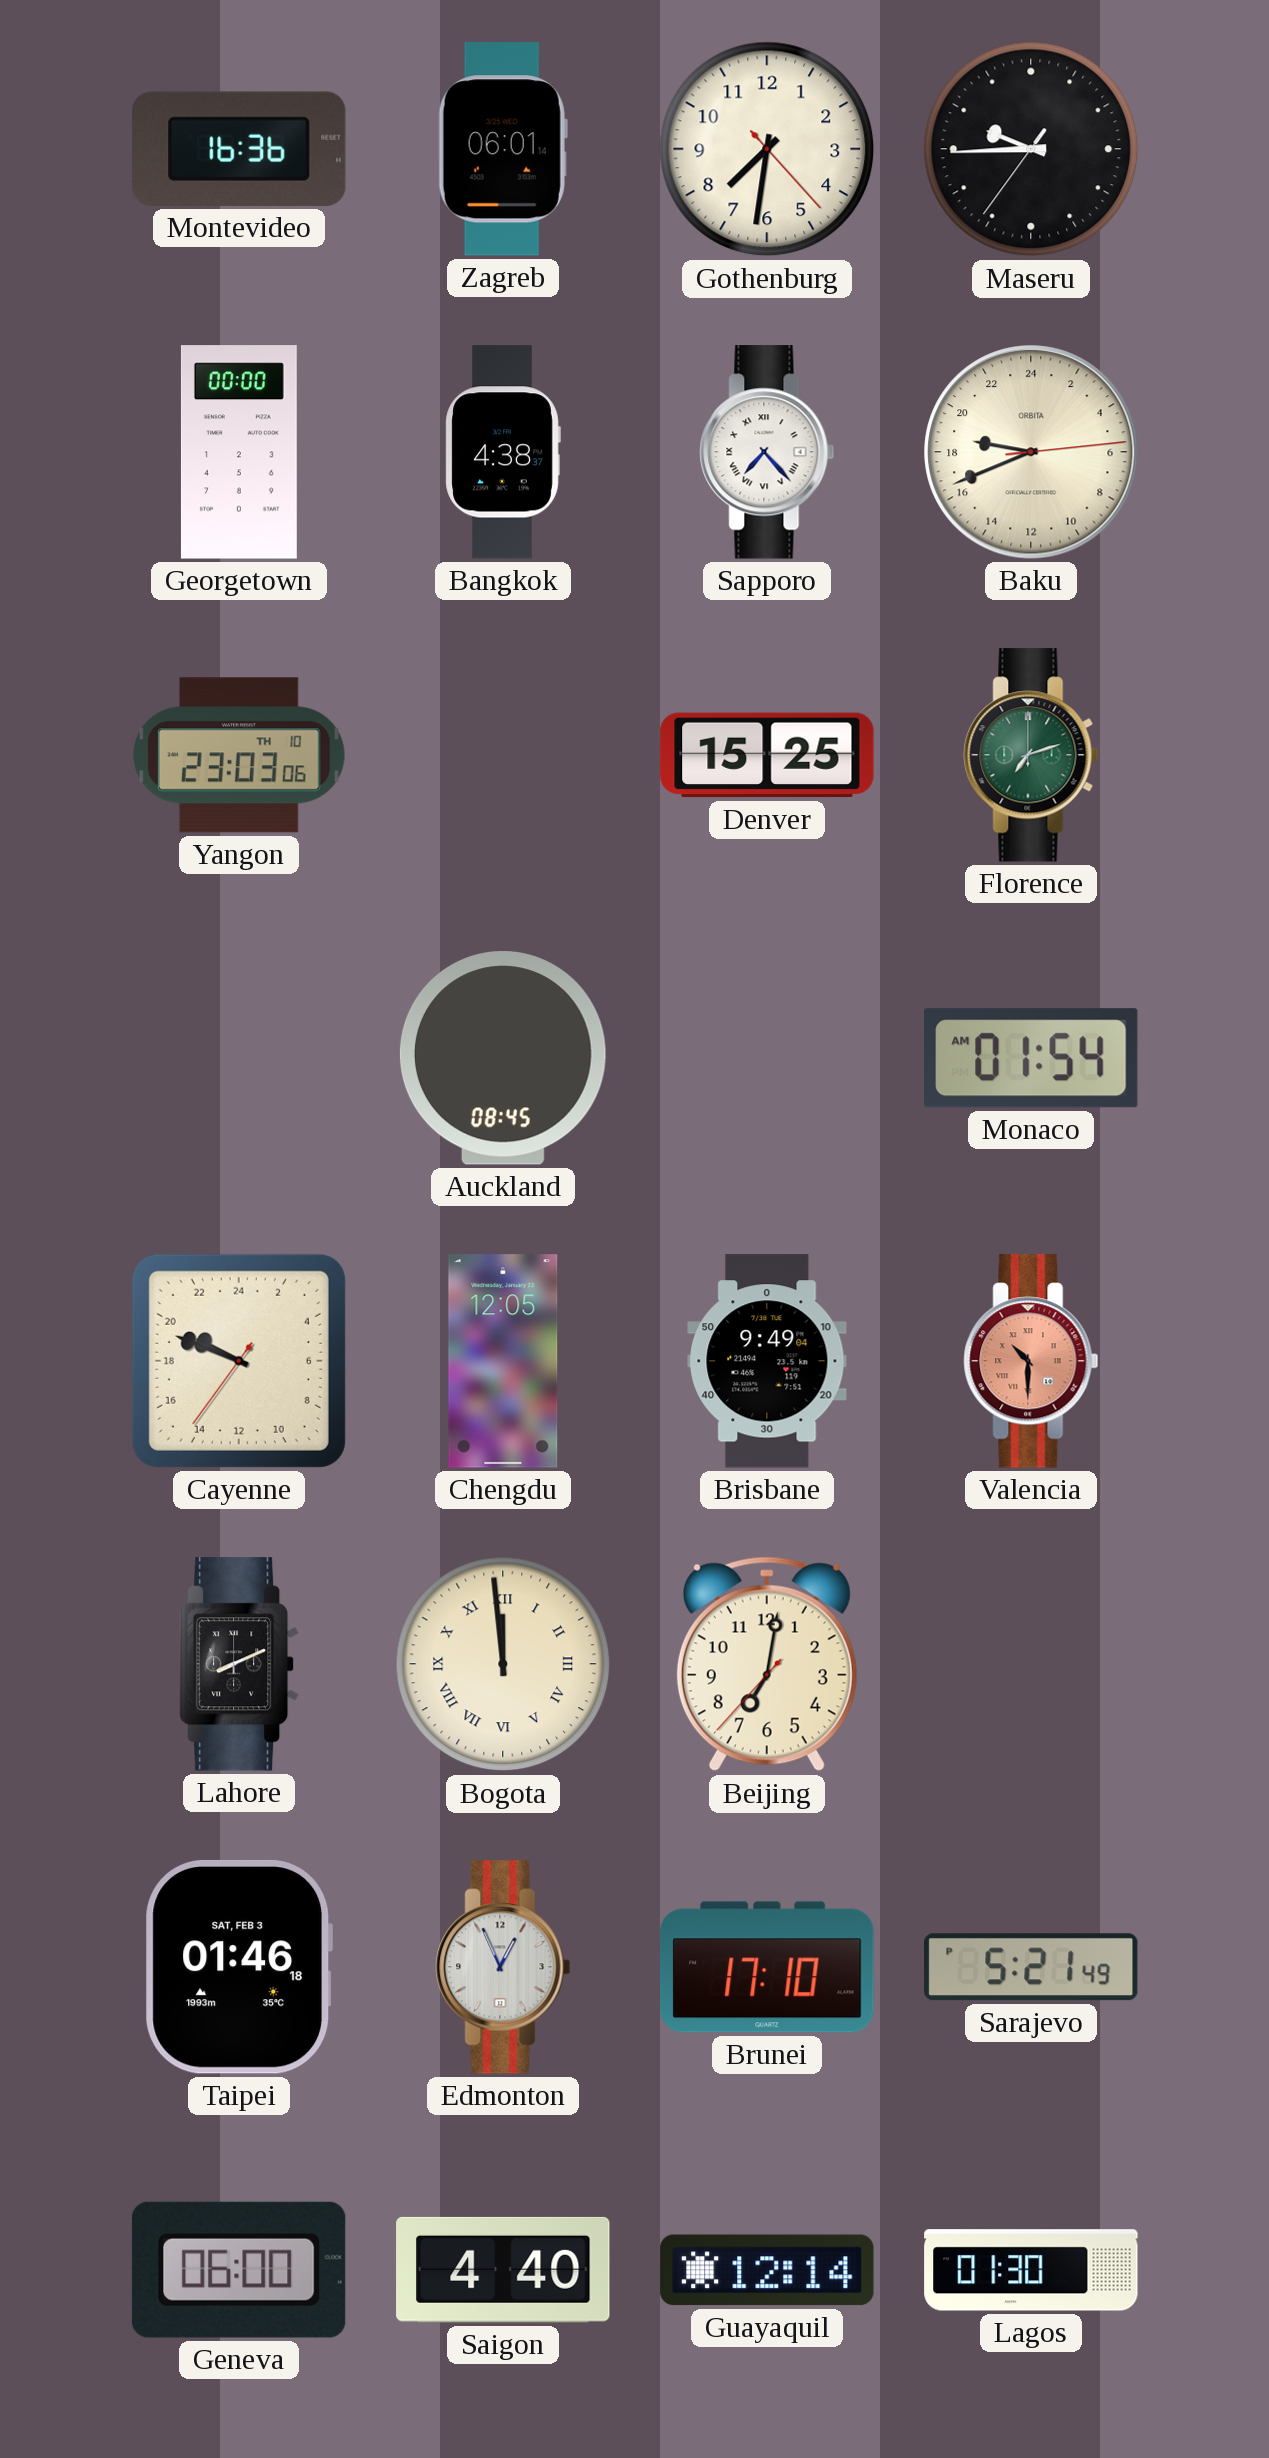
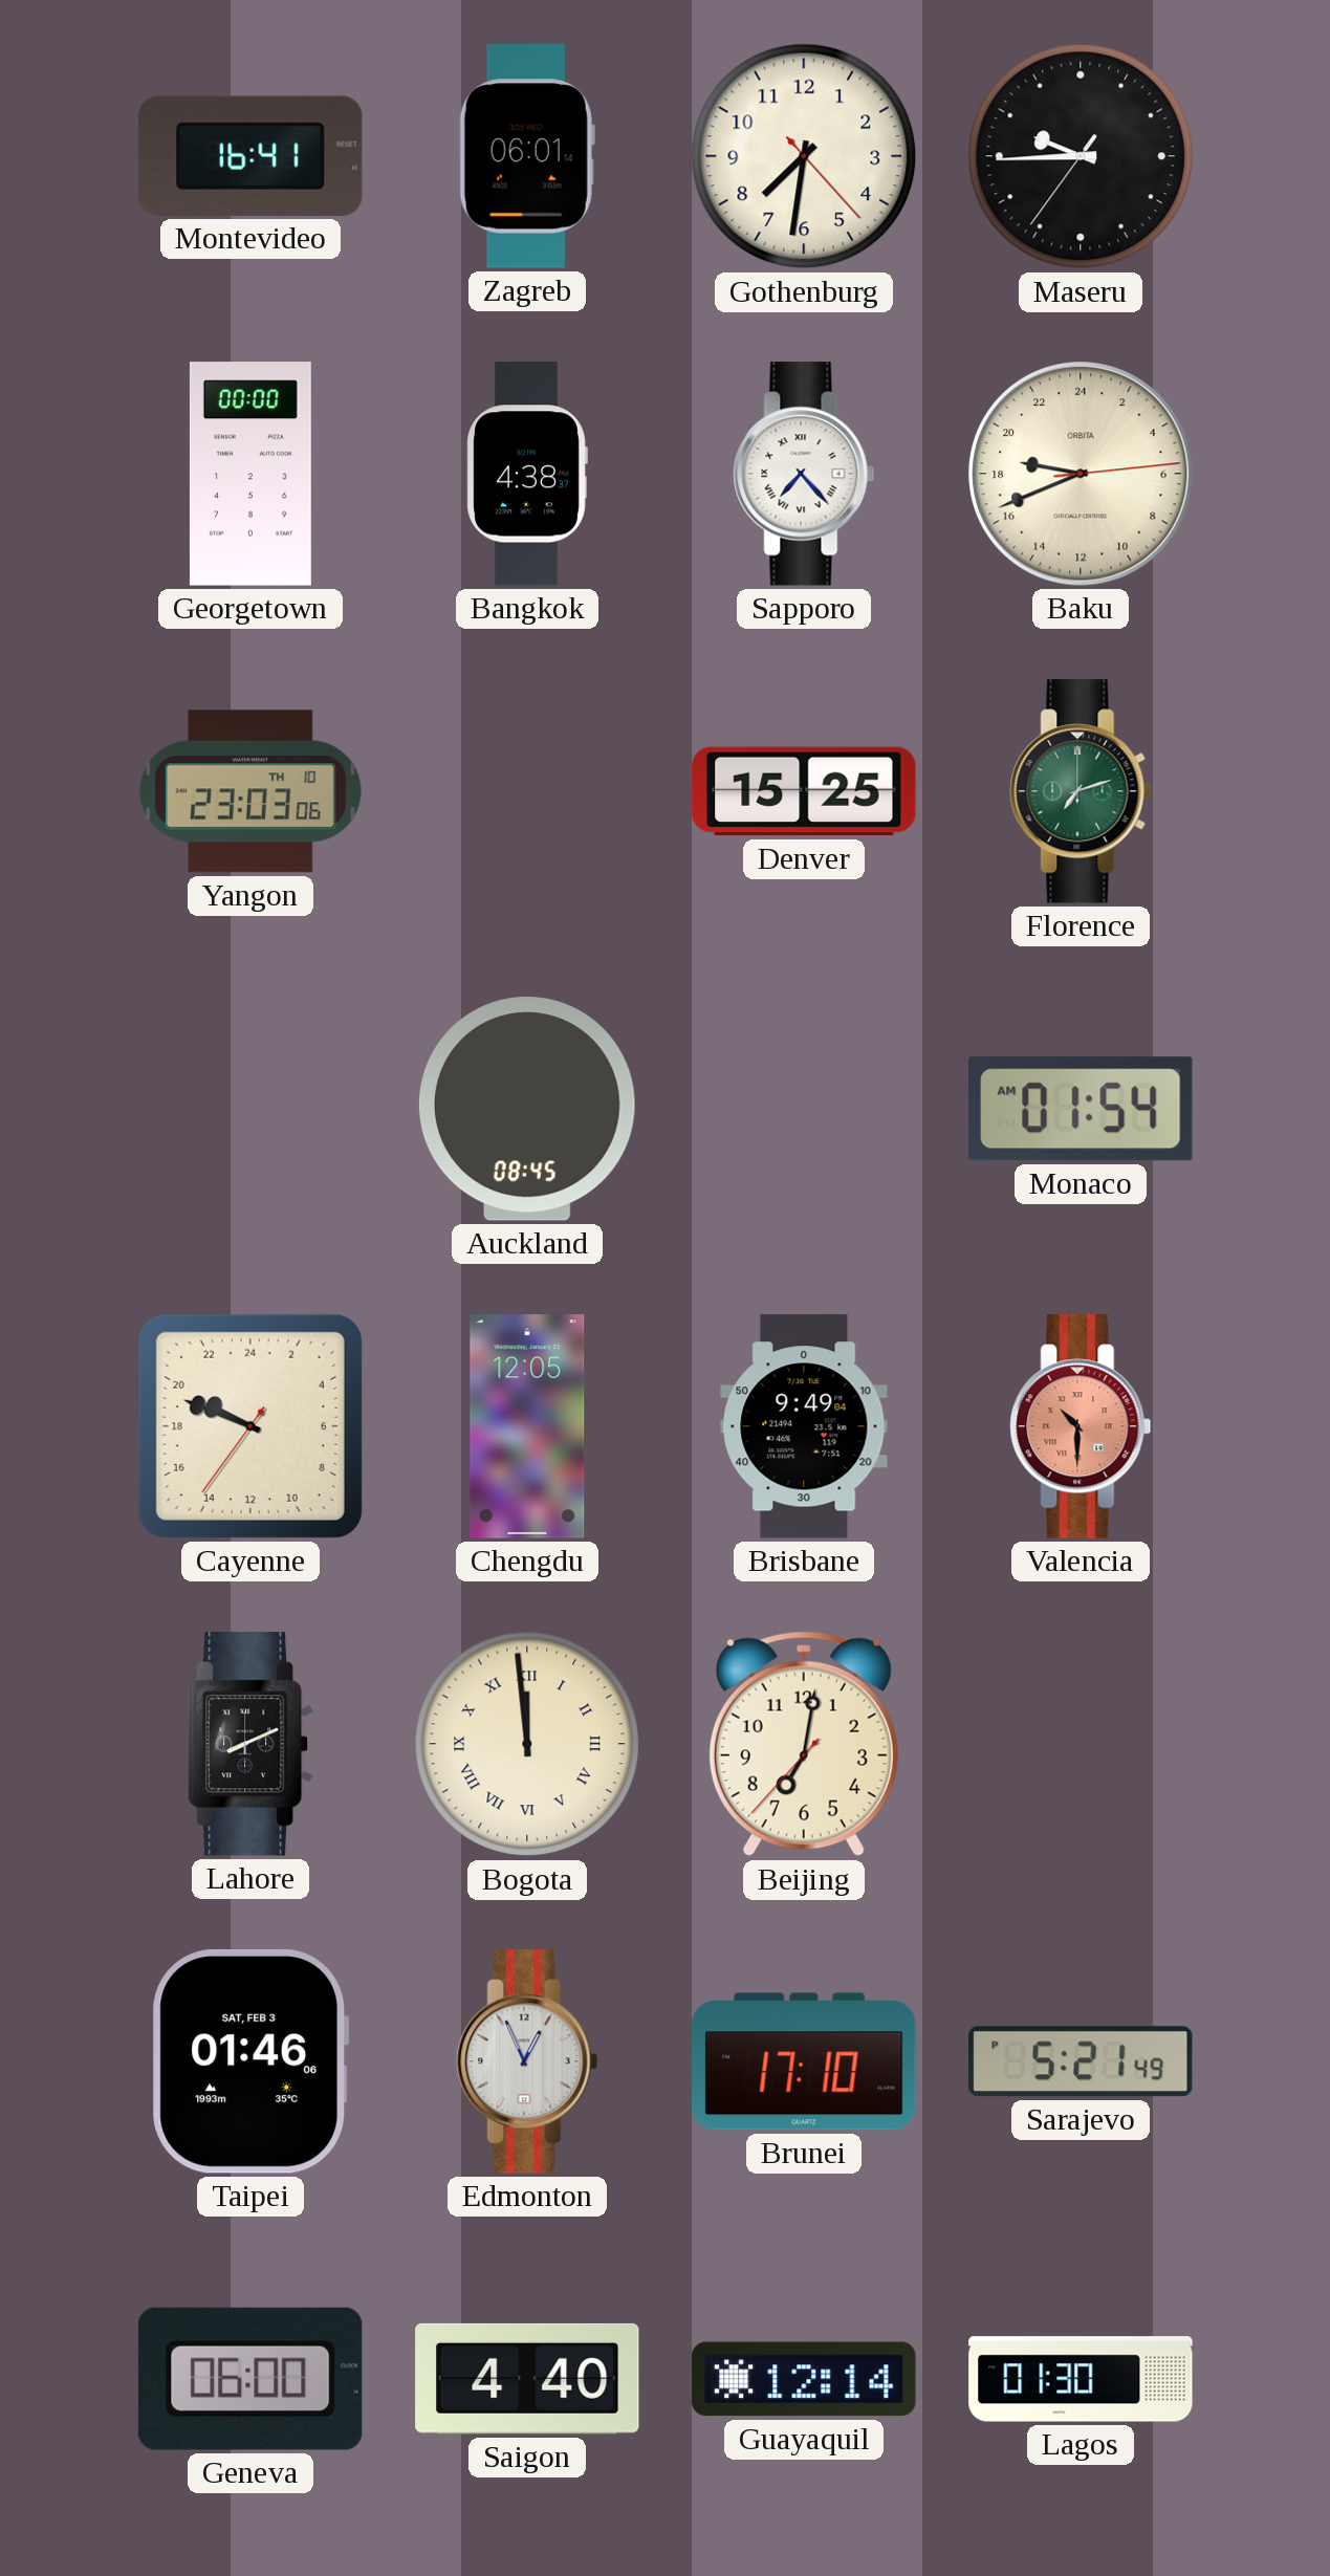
Montevideo: 16:36 -> 16:41 (250, 156)
Taipei: 01:46:18 -> 01:46:06 (249, 2061)
